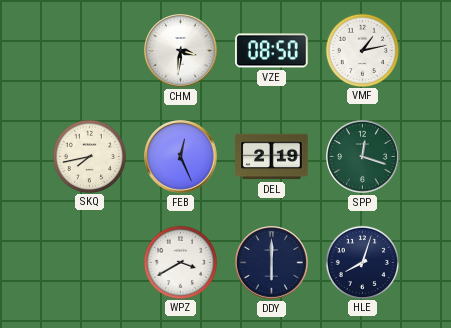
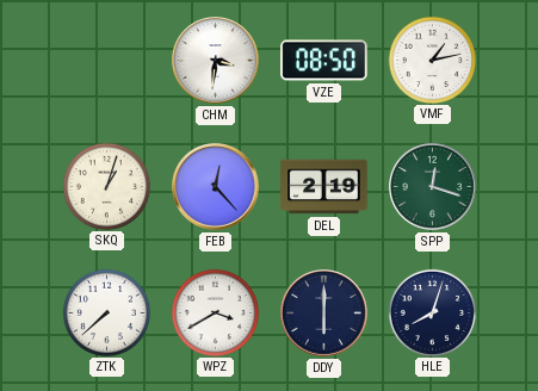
SKQ: 7:43 -> 1:03 (106, 186)
FEB: 12:26 -> 12:23 (216, 187)
ZTK: none -> 7:38 (106, 312)
